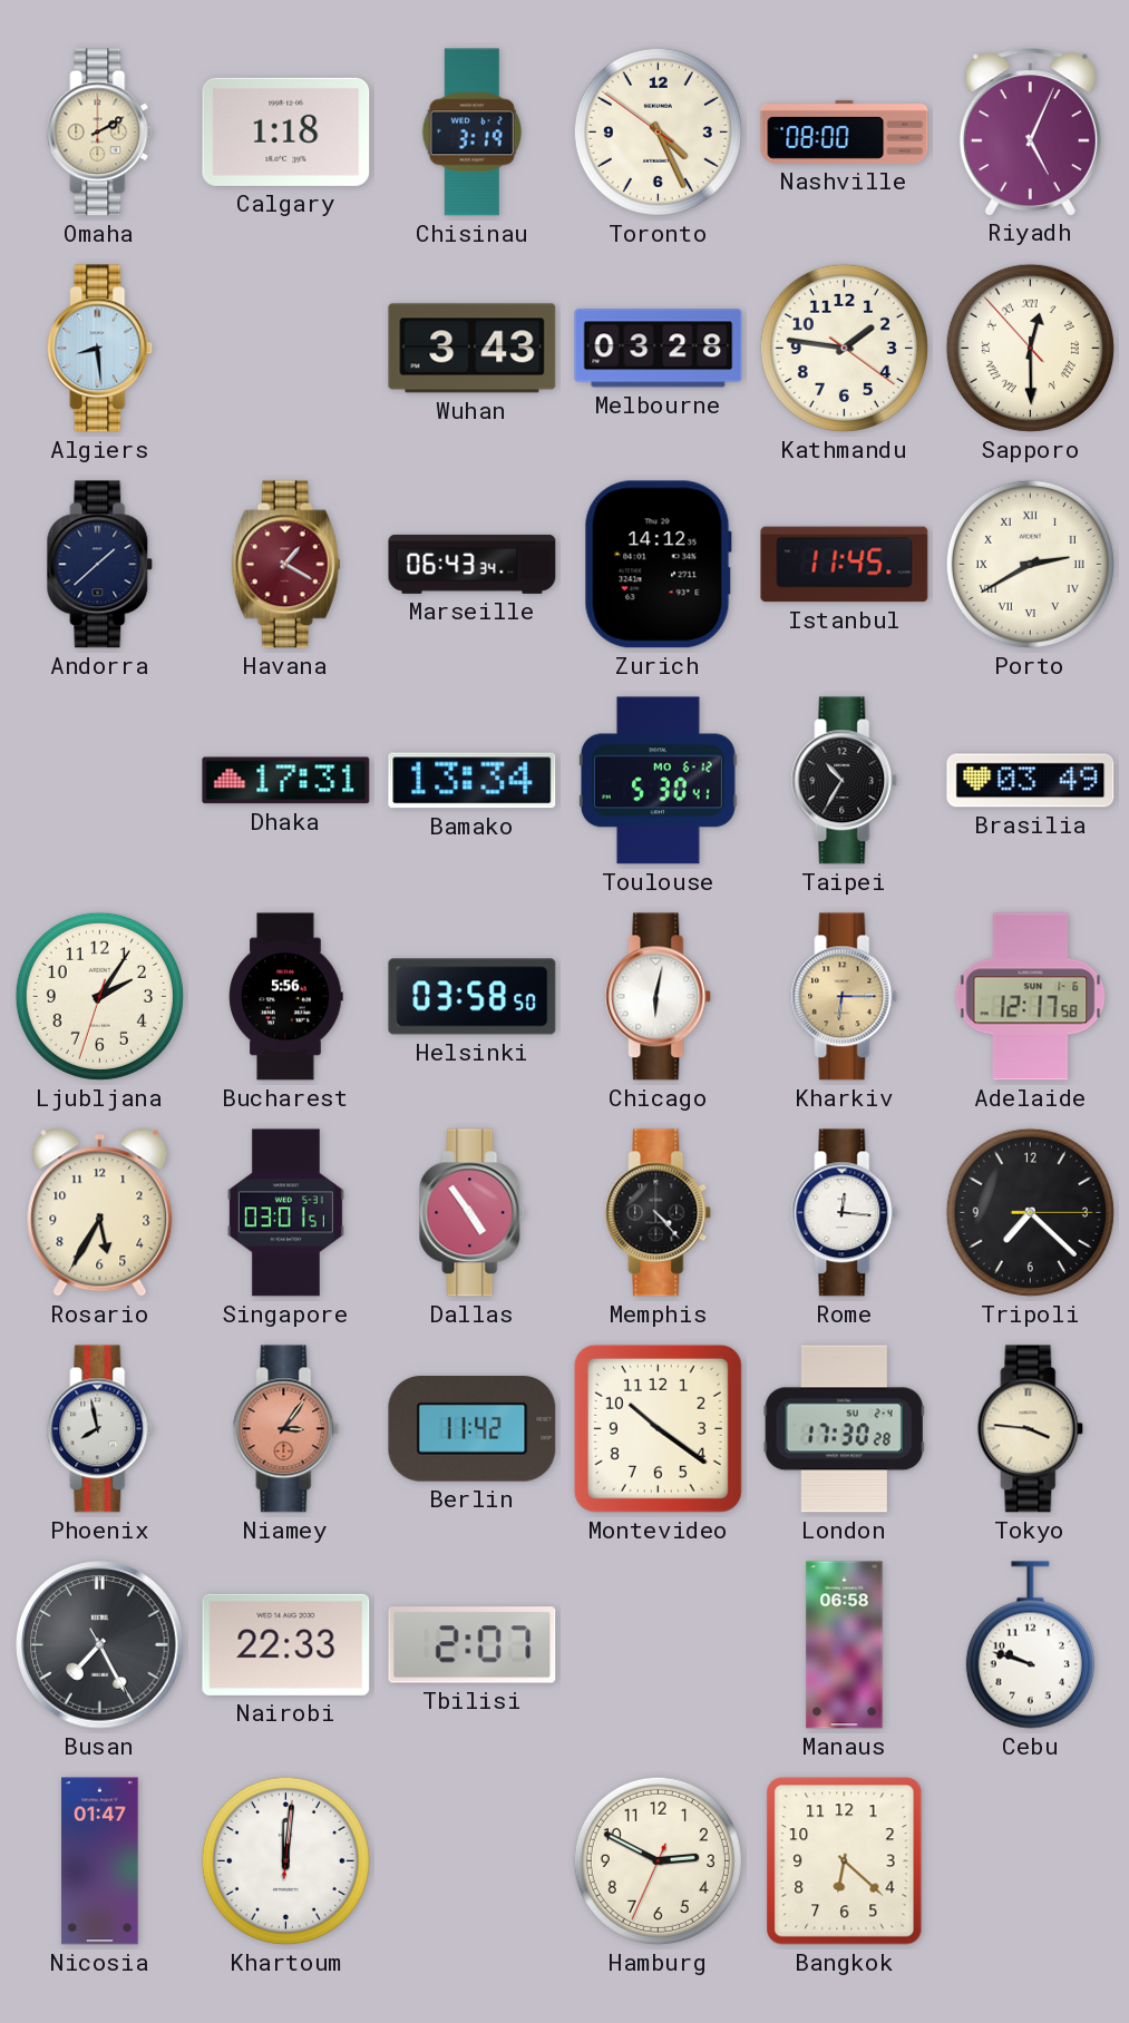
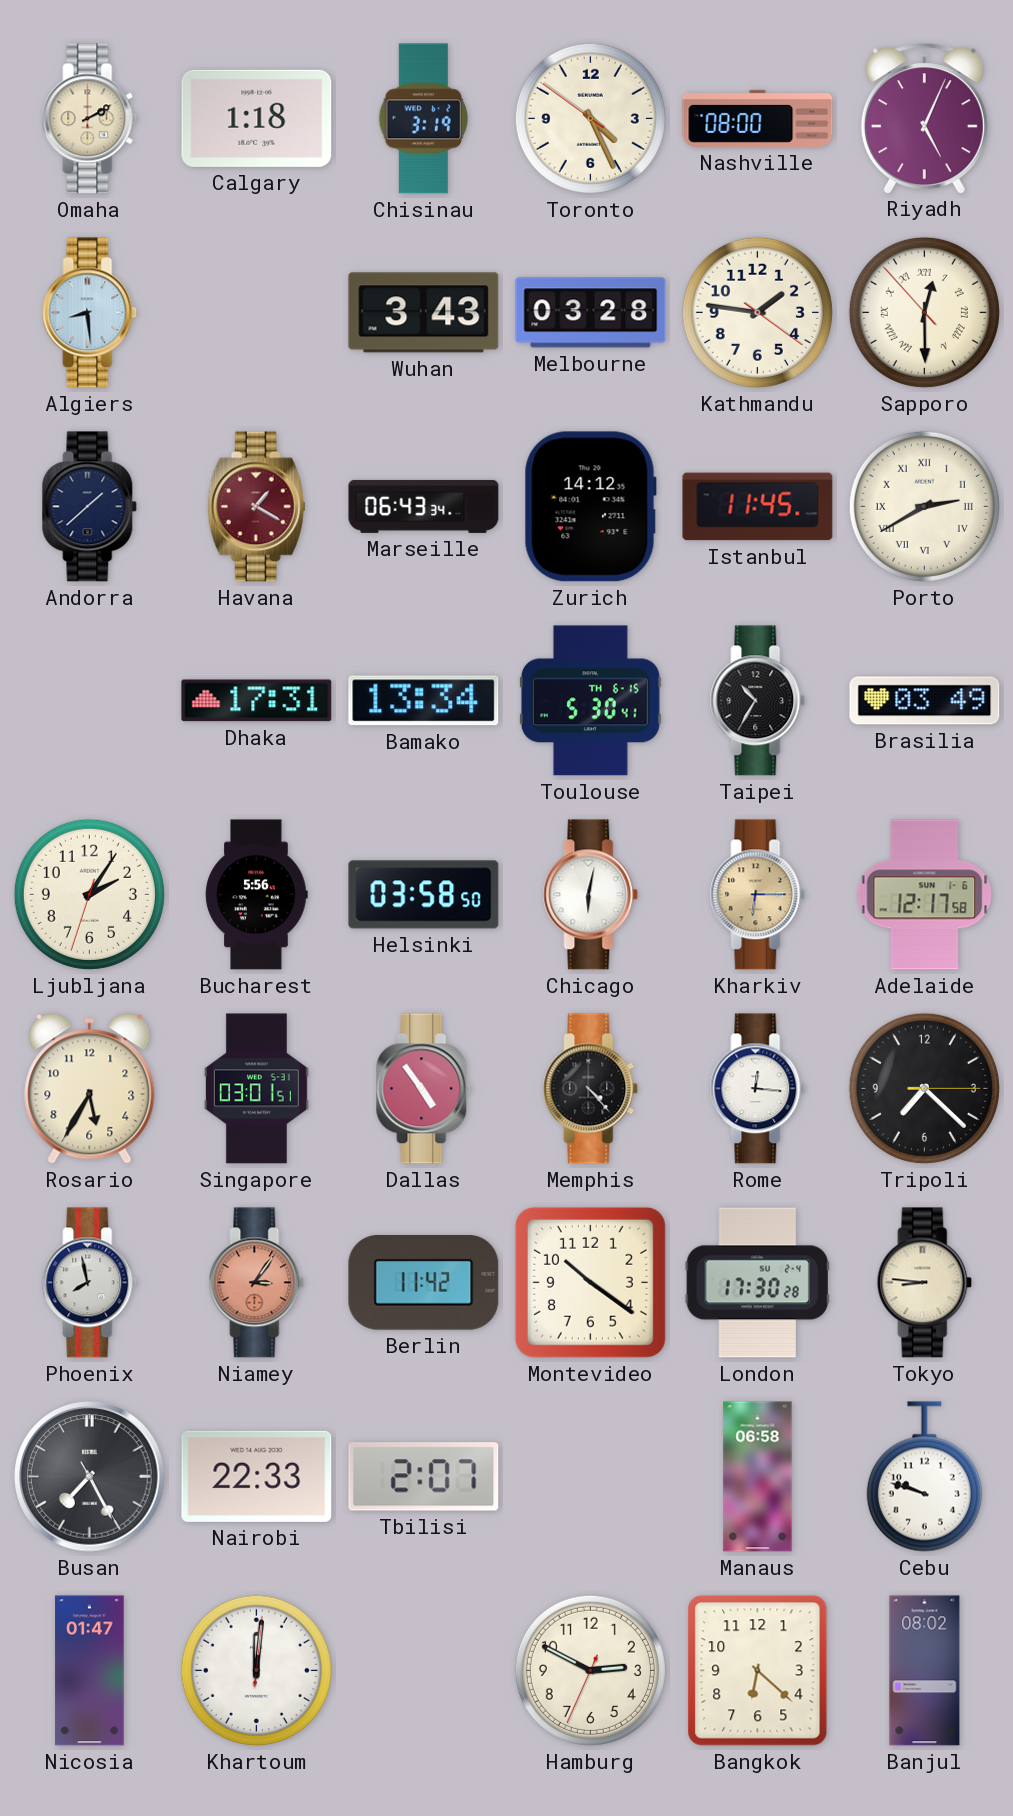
Toulouse date: MO 6-12 -> TH 6-15 (590, 701)
Tokyo: 3:46 -> 8:46 (925, 1283)
Banjul: none -> 08:02 (925, 1671)
